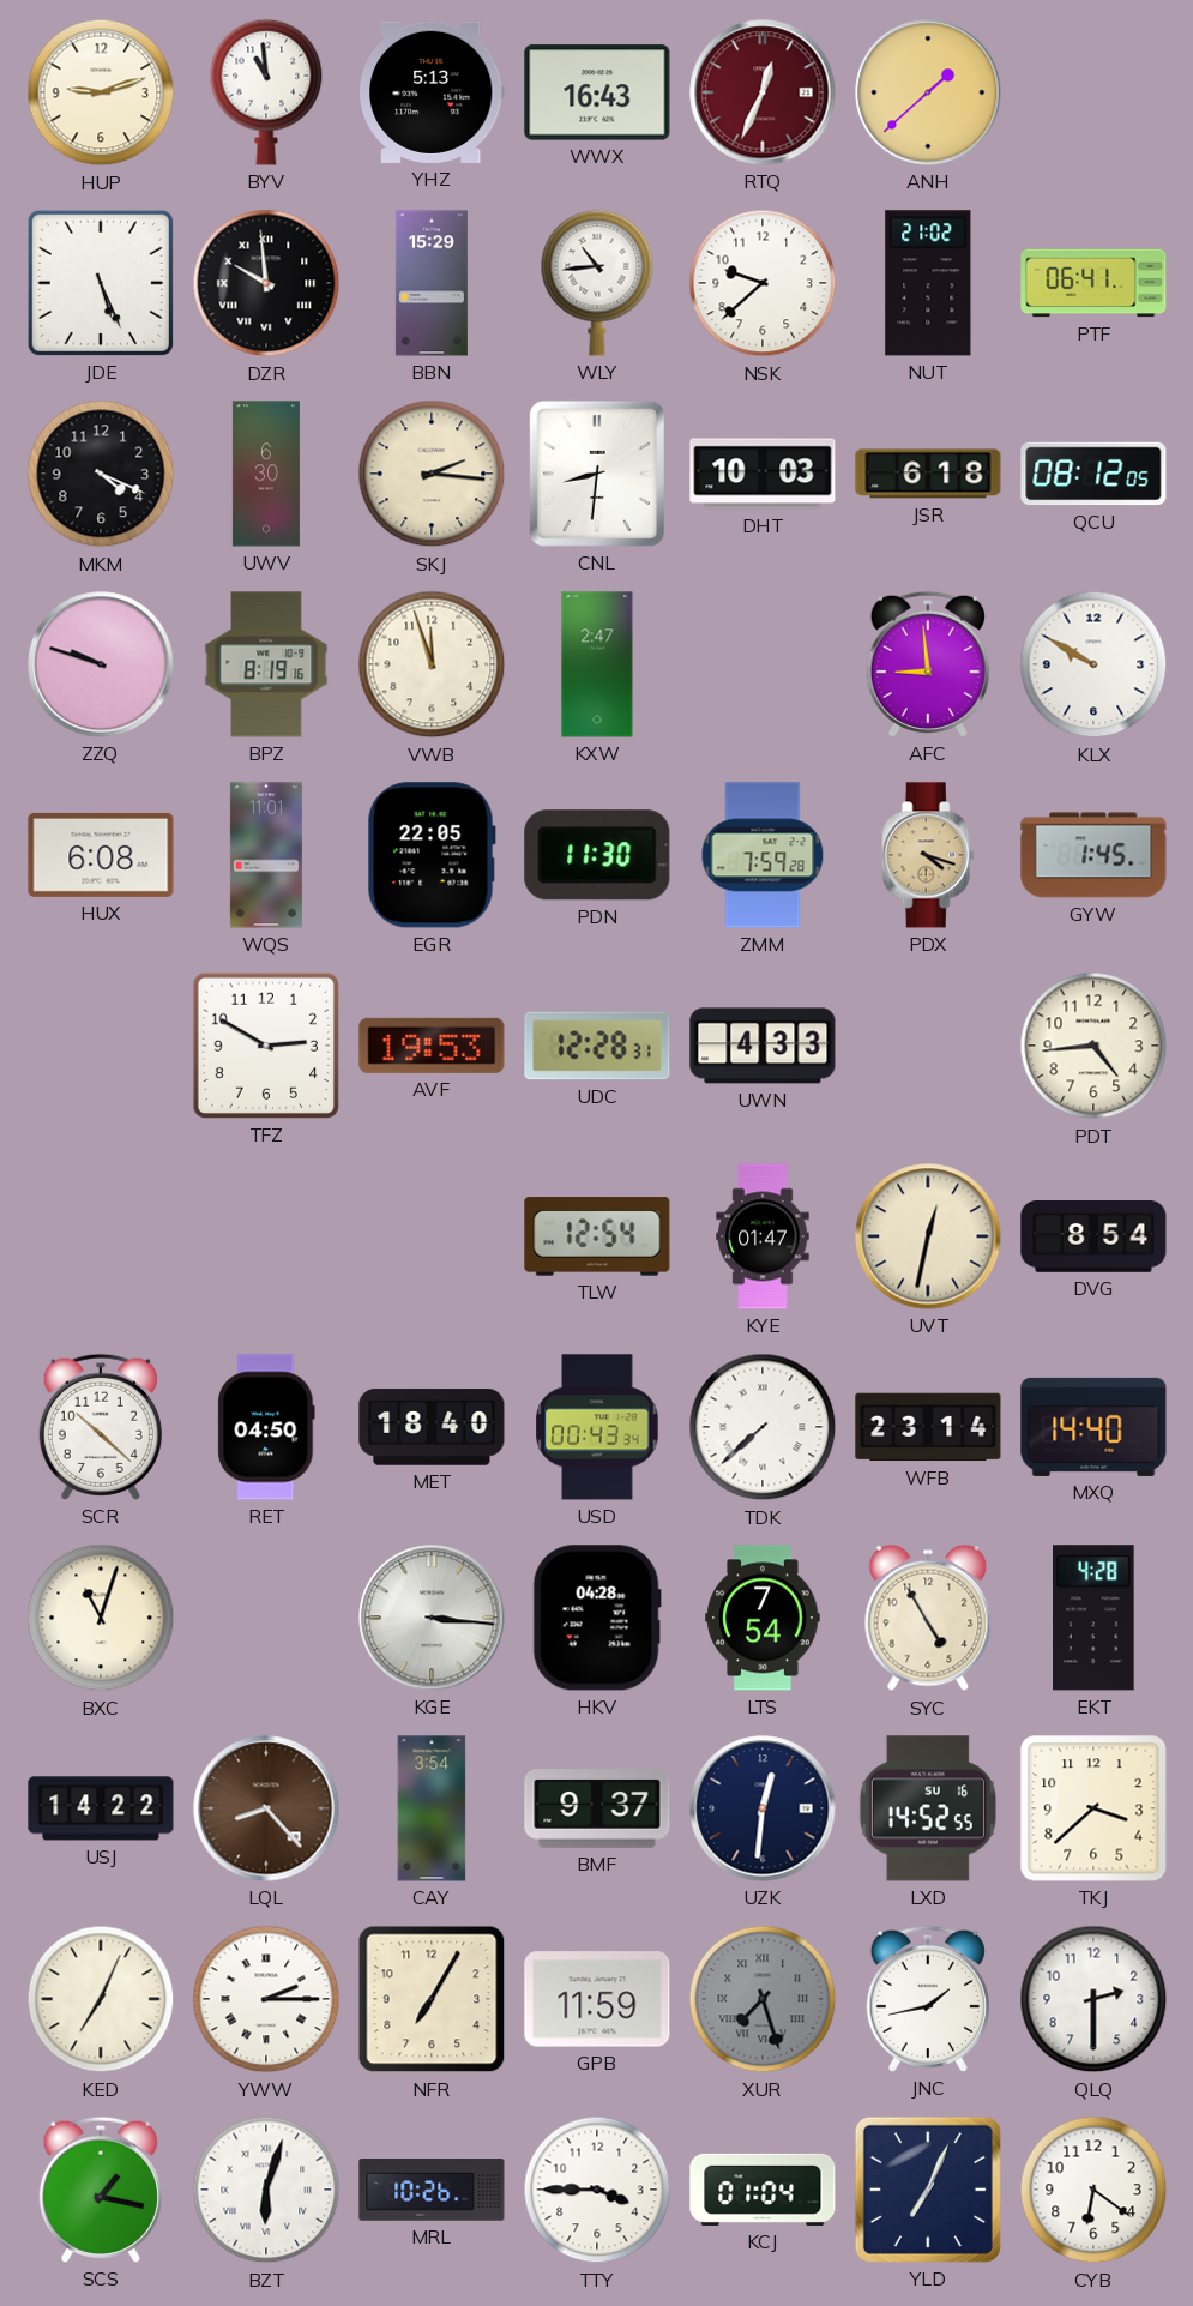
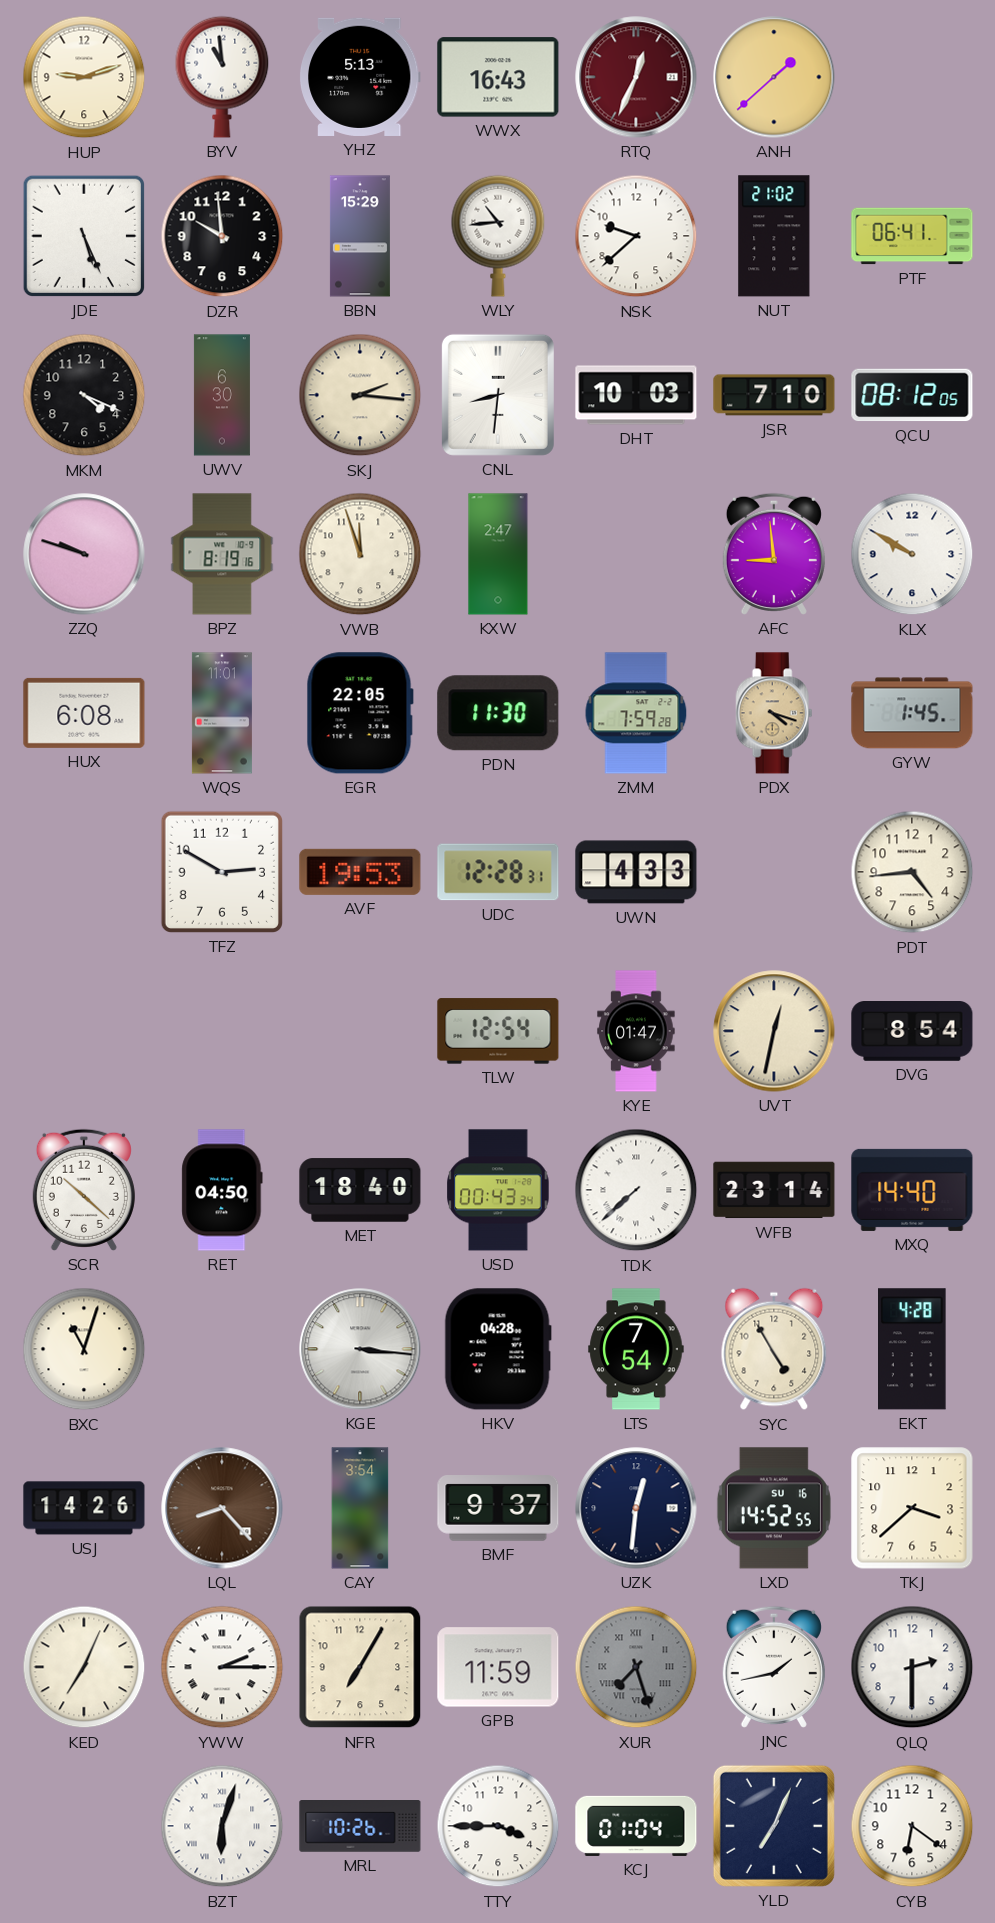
DZR numerals: Roman -> Arabic (222, 236)
JSR: 6:18 -> 7:10 (774, 395)
USJ: 14:22 -> 14:26 (84, 1508)
SCS: 1:17 -> none (101, 2190)
